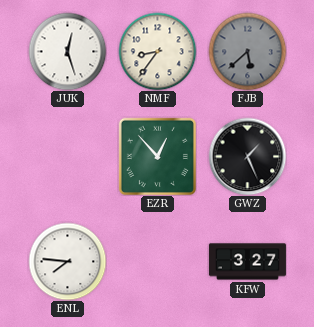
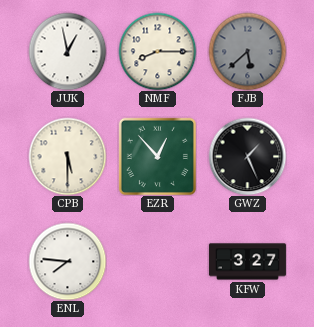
JUK: 12:27 -> 12:58 (67, 51)
NMF: 8:36 -> 8:15 (157, 51)
CPB: none -> 5:30 (67, 156)
